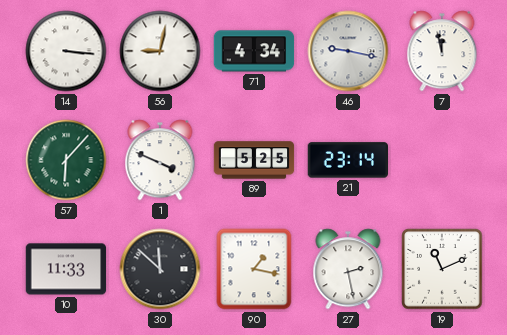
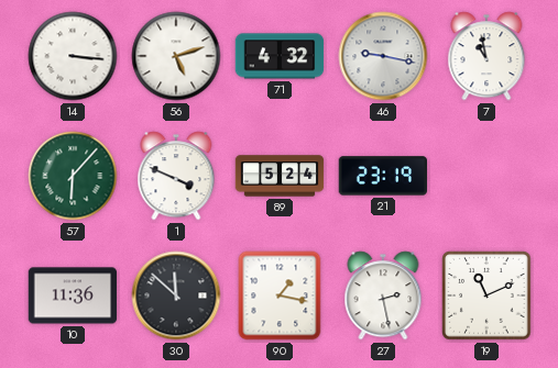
56: 9:02 -> 5:12 (176, 56)
71: 4:34 -> 4:32 (280, 56)
7: 11:58 -> 10:58 (486, 56)
89: 5:25 -> 5:24 (280, 176)
21: 23:14 -> 23:19 (383, 176)
10: 11:33 -> 11:36 (73, 295)
